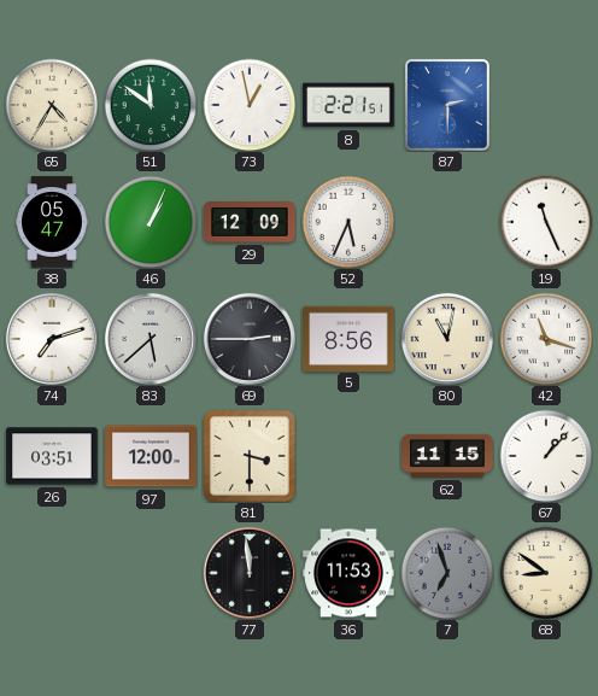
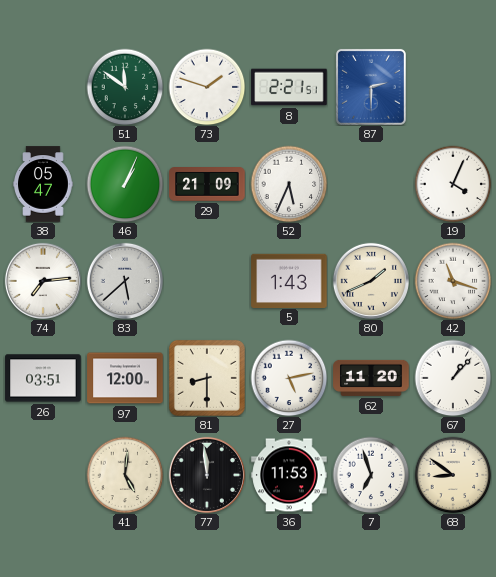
65: 4:35 -> none (52, 105)
73: 12:58 -> 1:48 (207, 87)
29: 12:09 -> 21:09 (207, 185)
19: 11:26 -> 4:04 (453, 184)
74: 7:12 -> 7:14 (43, 281)
69: 2:45 -> none (250, 339)
5: 8:56 -> 1:43 (289, 280)
80: 11:02 -> 1:41 (371, 281)
81: 3:30 -> 8:30 (207, 378)
27: none -> 5:13 (289, 378)
62: 11:15 -> 11:20 (371, 378)
41: none -> 5:01 (125, 475)
7 dial: grey -> white (371, 475)
